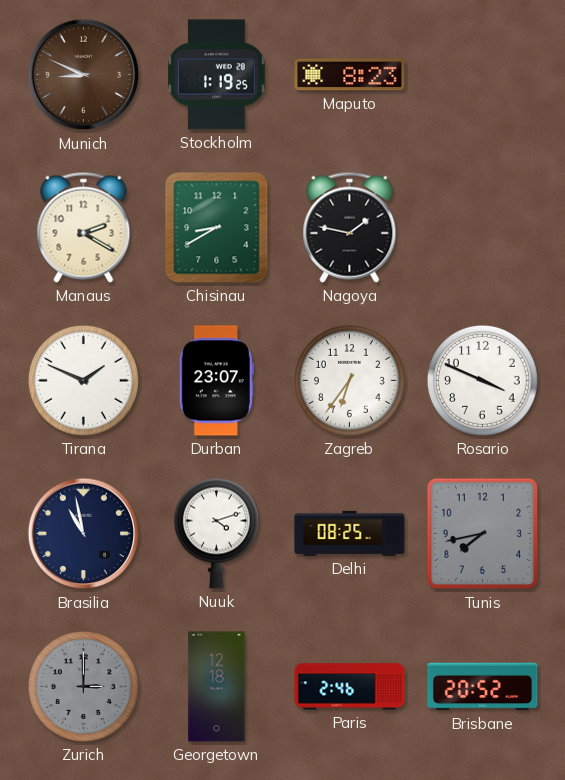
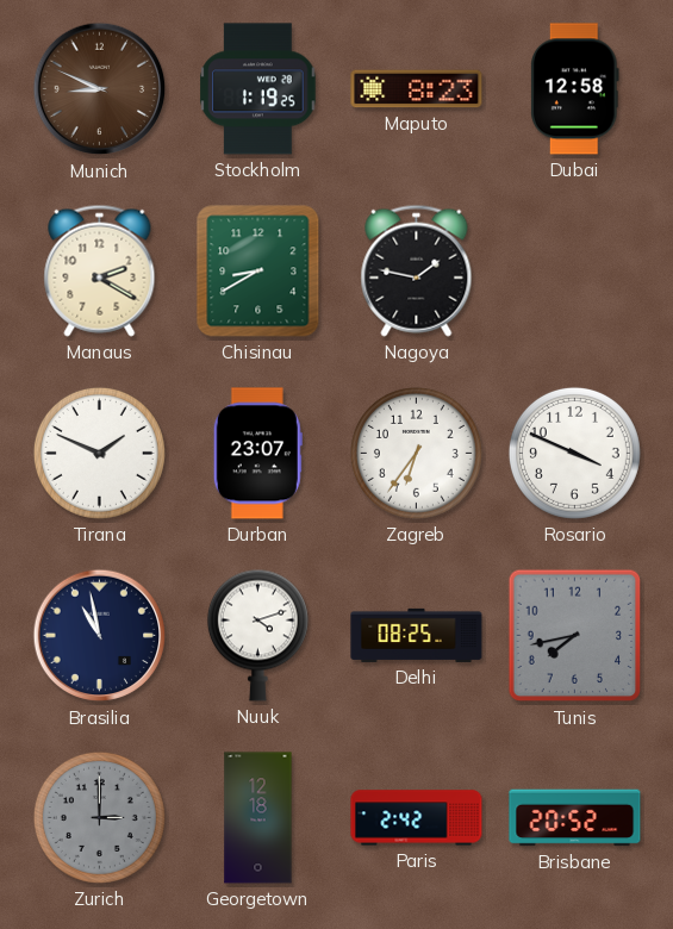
Dubai: none -> 12:58 (574, 89)
Paris: 2:46 -> 2:42 (417, 818)
